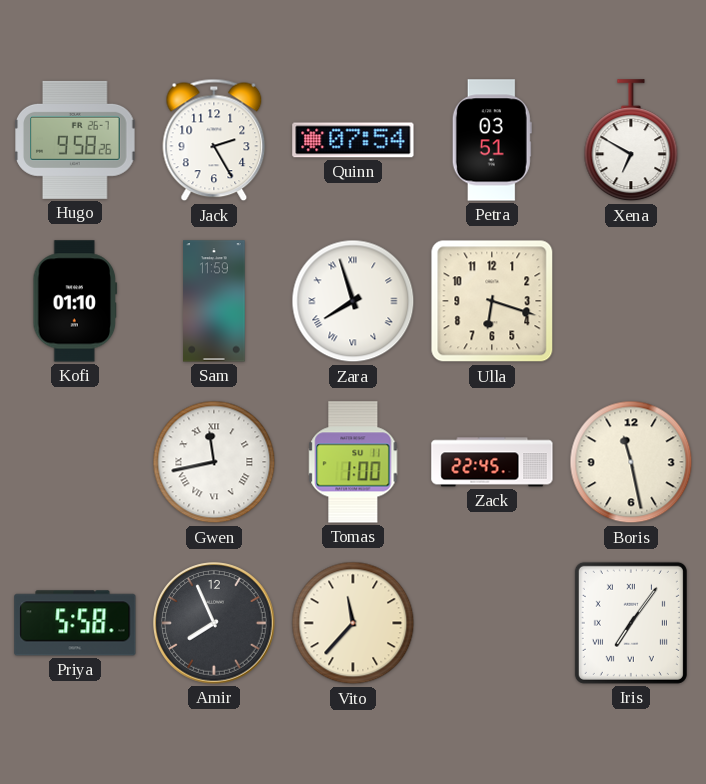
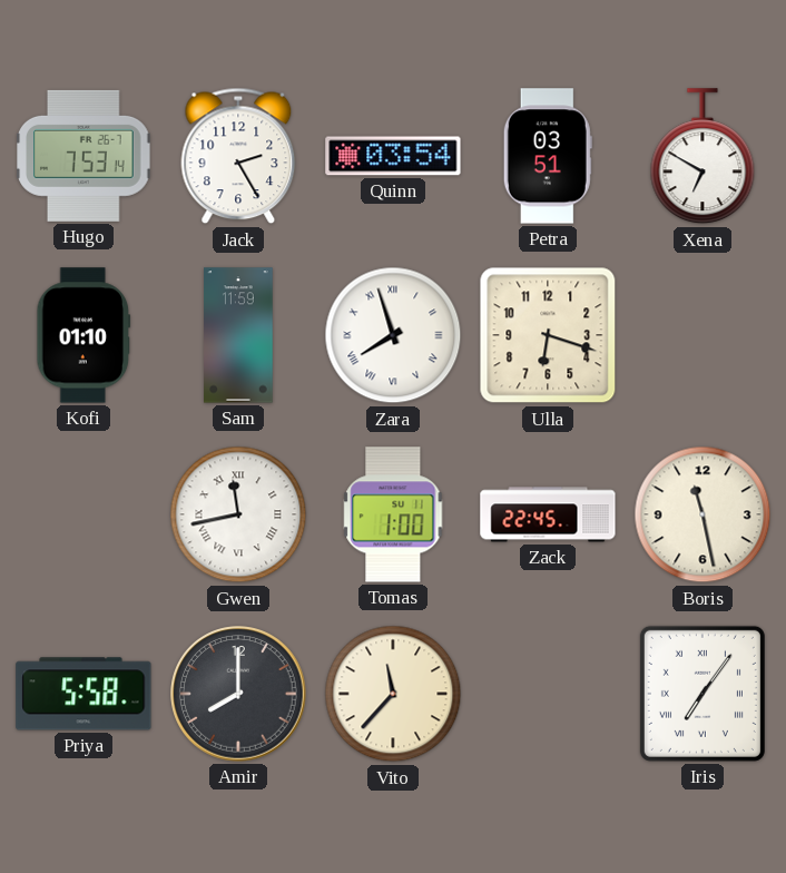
Hugo: 9:58 -> 7:53 (83, 156)
Quinn: 07:54 -> 03:54 (393, 156)
Amir: 7:56 -> 8:00 (238, 694)
